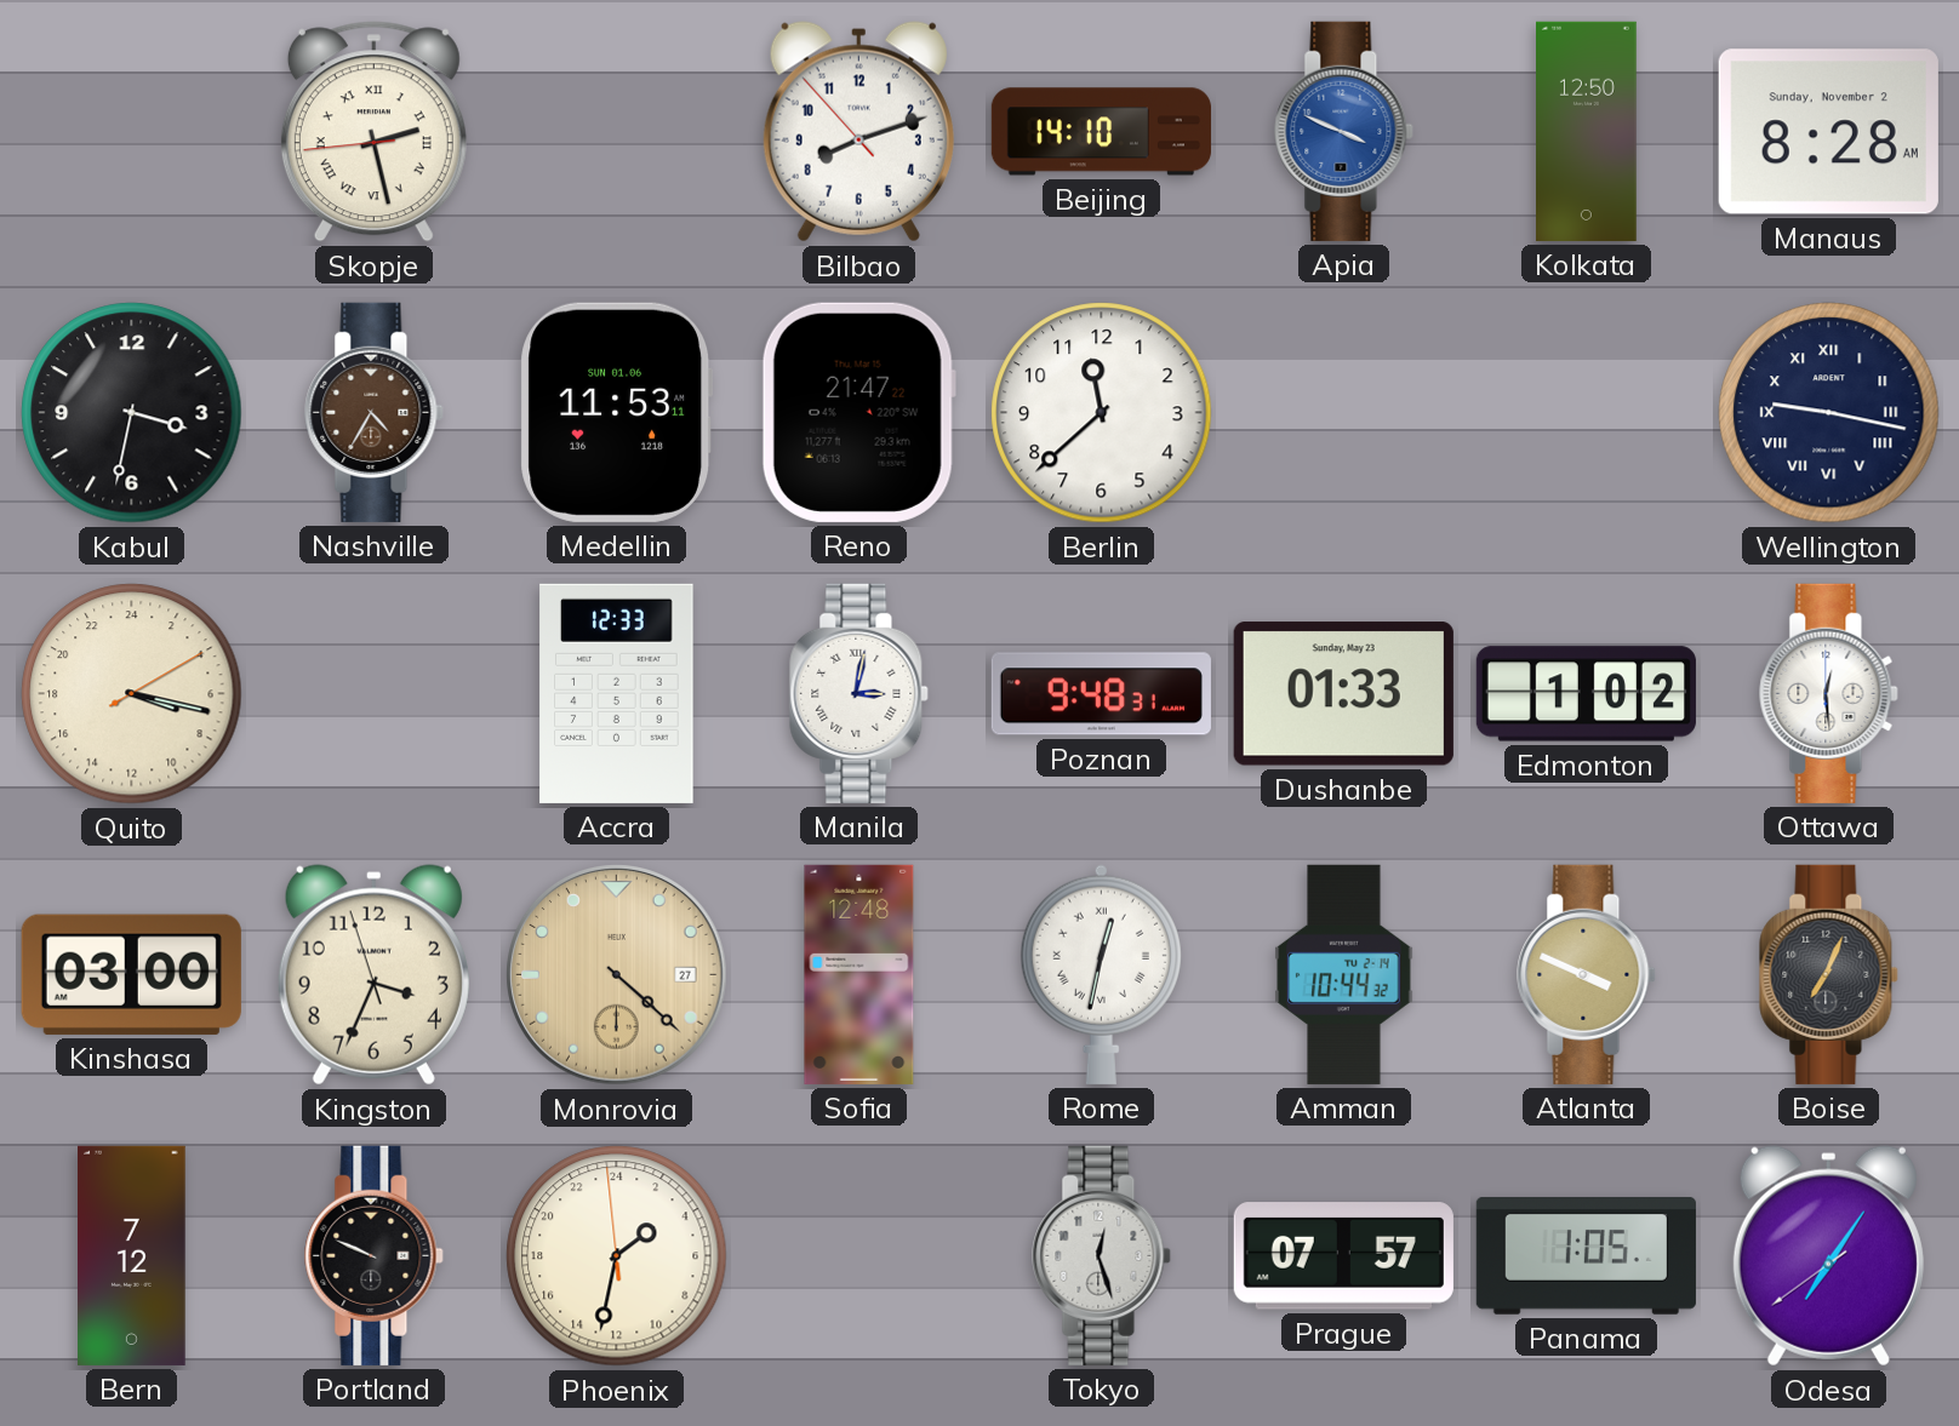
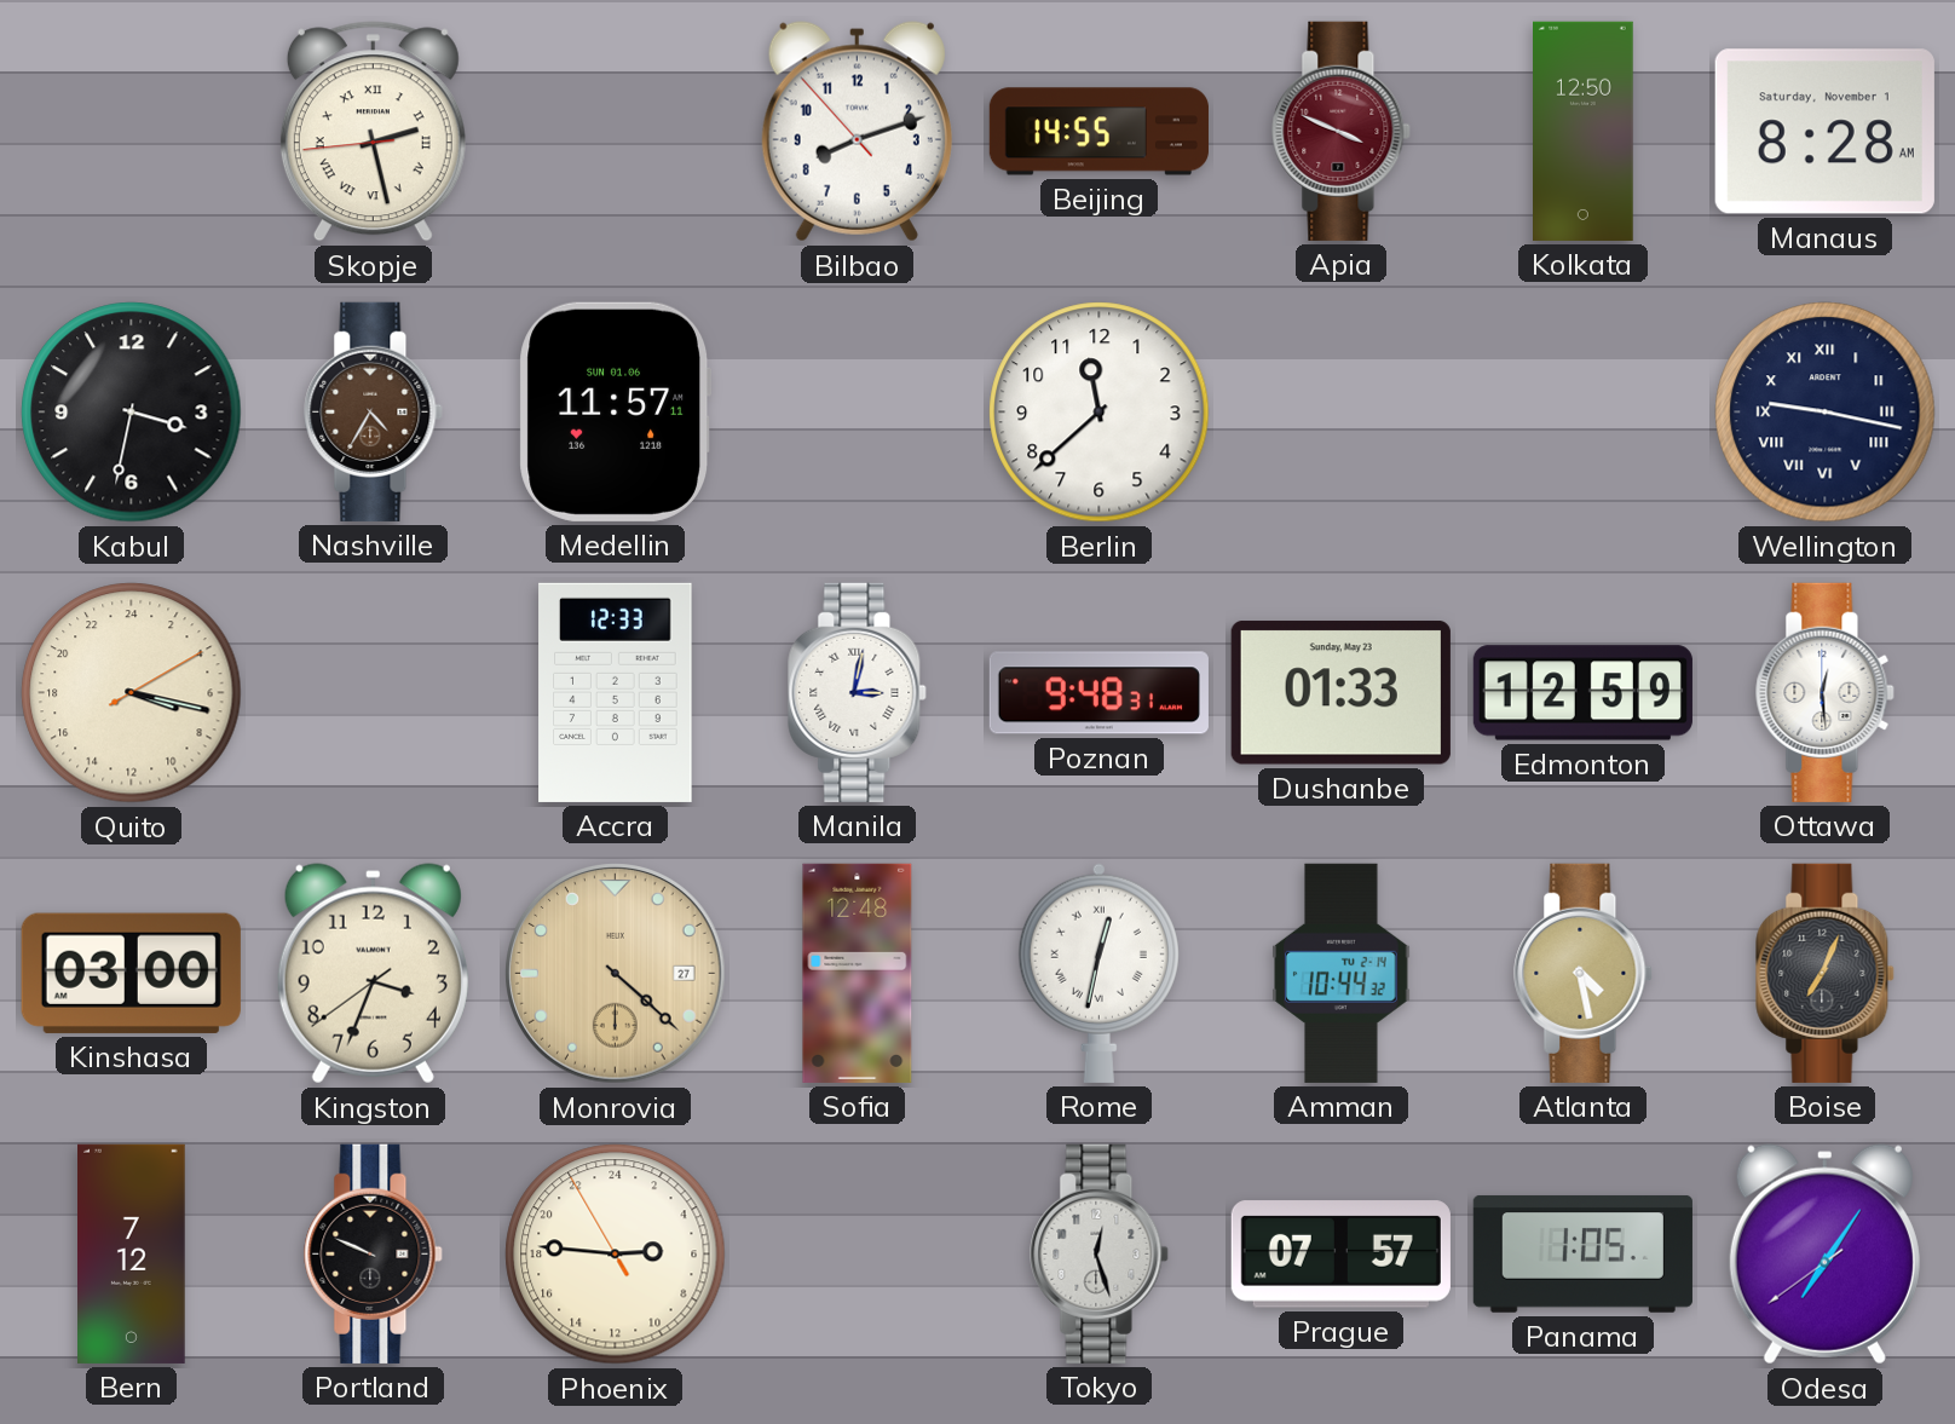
Beijing: 14:10 -> 14:55 (1098, 132)
Apia dial: blue -> burgundy (1342, 131)
Manaus date: Sunday, November 2 -> Saturday, November 1 (1824, 132)
Medellin: 11:53 -> 11:57 (615, 411)
Reno: 21:47 -> none (858, 412)
Edmonton: 1:02 -> 12:59 (1582, 693)
Kingston: 3:33:57 -> 3:33:39 (373, 974)
Atlanta: 3:49 -> 4:28 (1584, 973)
Phoenix: 3:31 -> 5:45 (616, 1255)
